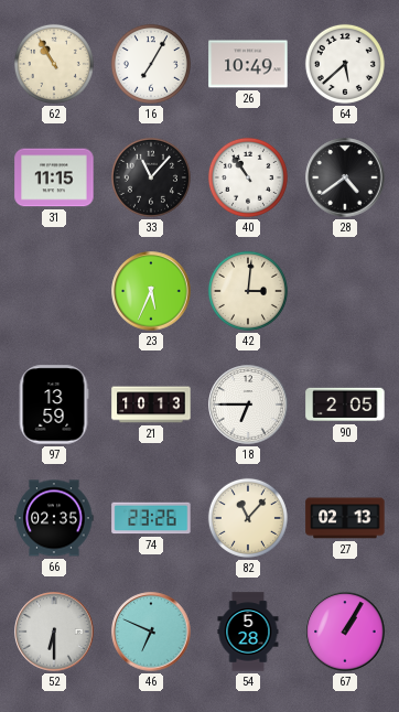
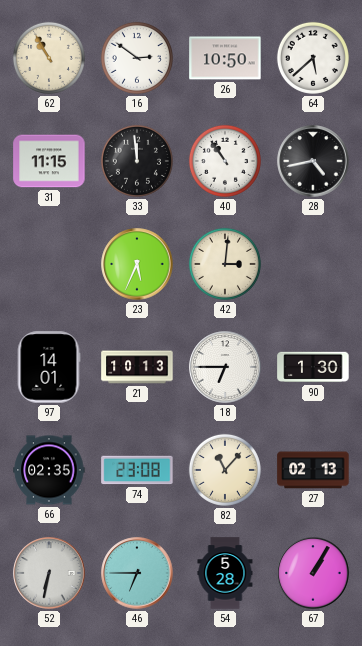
16: 7:05 -> 2:51 (137, 58)
26: 10:49 -> 10:50 (225, 58)
33: 11:07 -> 11:59 (137, 161)
28: 4:39 -> 4:43 (313, 161)
97: 13:59 -> 14:01 (49, 367)
90: 2:05 -> 1:30 (313, 367)
74: 23:26 -> 23:08 (137, 470)
52: 6:30 -> 6:32 (49, 573)
46: 6:49 -> 6:45 (137, 573)
